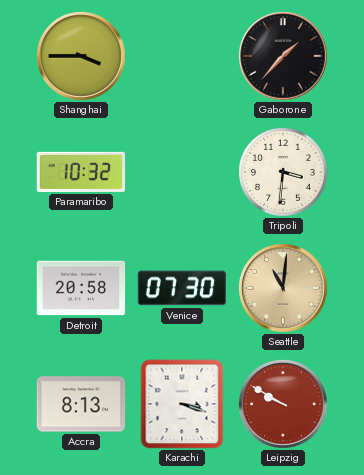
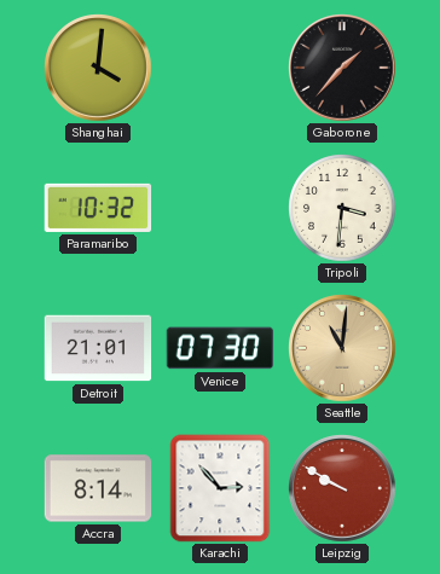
Shanghai: 3:45 -> 4:01 (98, 68)
Detroit: 20:58 -> 21:01 (98, 348)
Accra: 8:13 -> 8:14 (98, 488)
Karachi: 3:18 -> 2:53 (220, 488)
